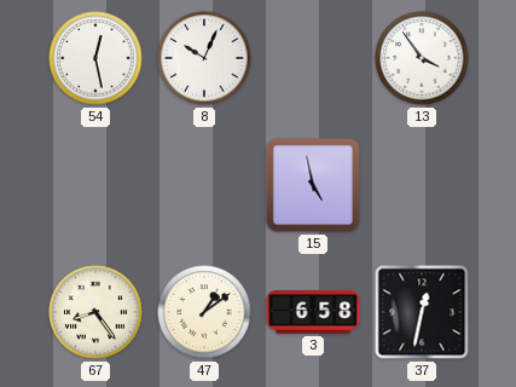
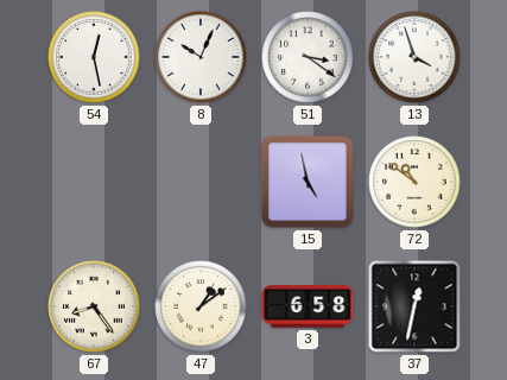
51: none -> 3:21 (308, 57)
13: 3:54 -> 3:57 (414, 57)
72: none -> 10:51 (414, 182)
